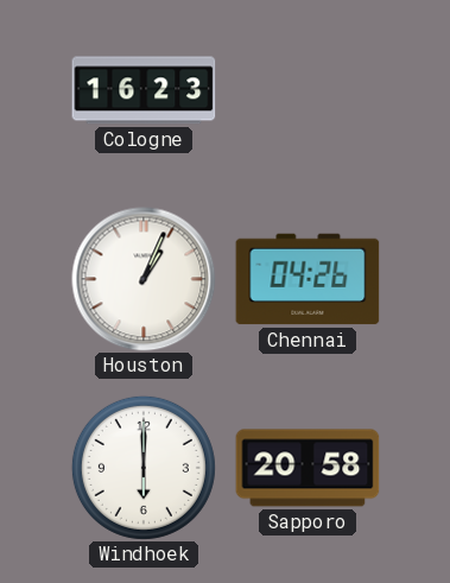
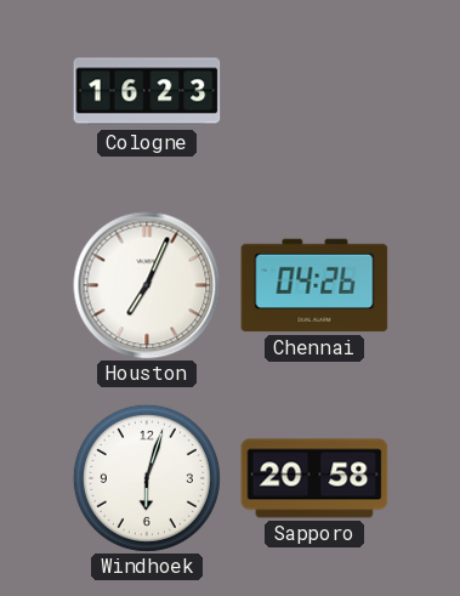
Houston: 1:04 -> 7:04 (147, 285)
Windhoek: 6:00 -> 6:03 (147, 478)
